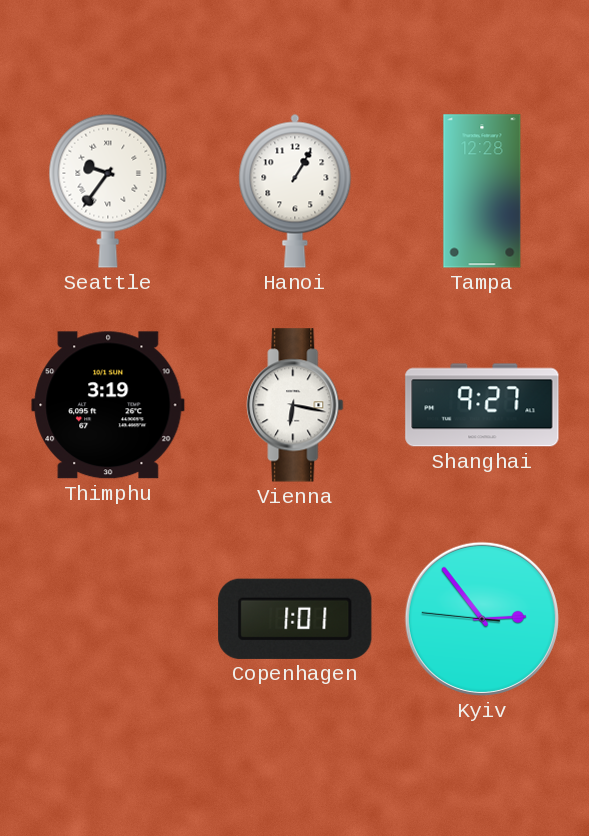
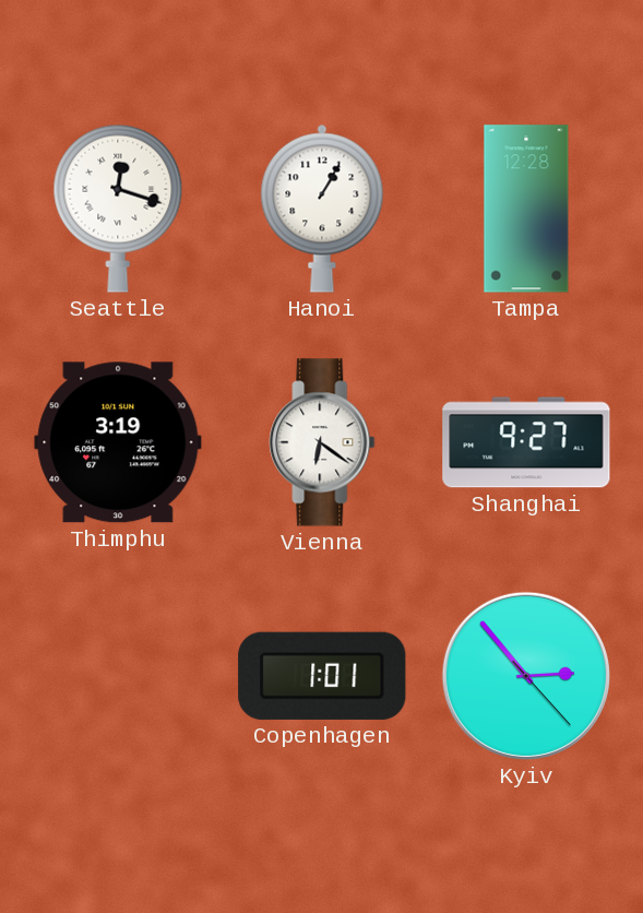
Seattle: 9:36 -> 12:18 (118, 209)
Vienna: 6:17 -> 6:21 (322, 442)
Kyiv: 2:53:46 -> 2:53:23 (526, 676)
